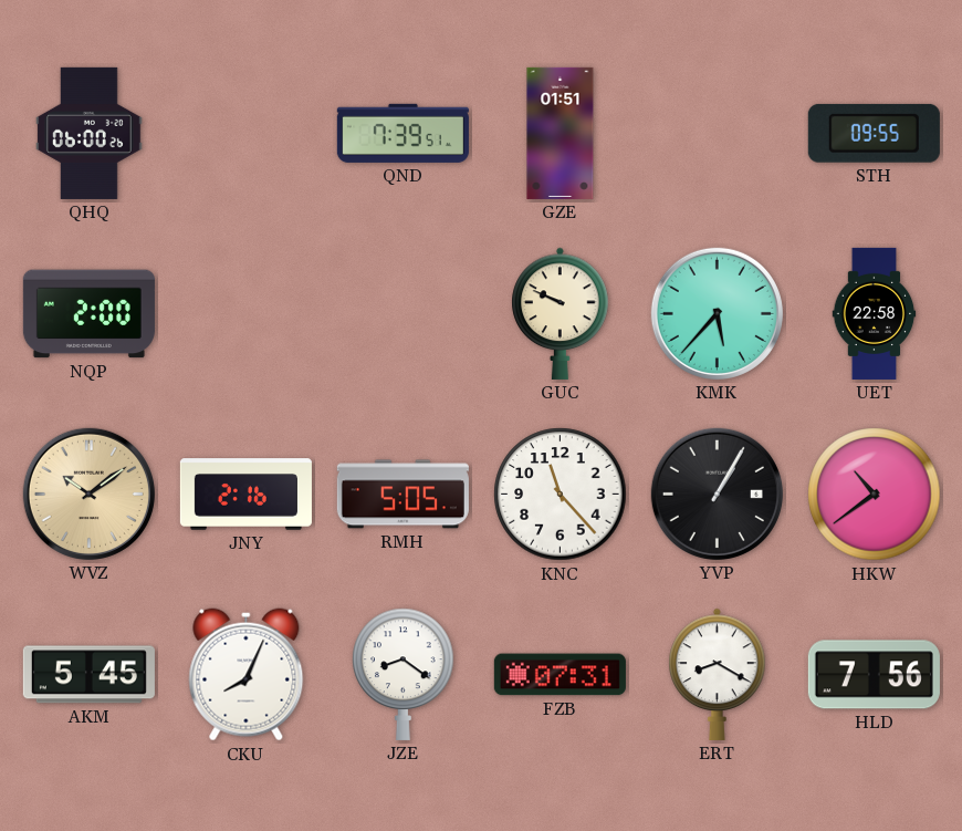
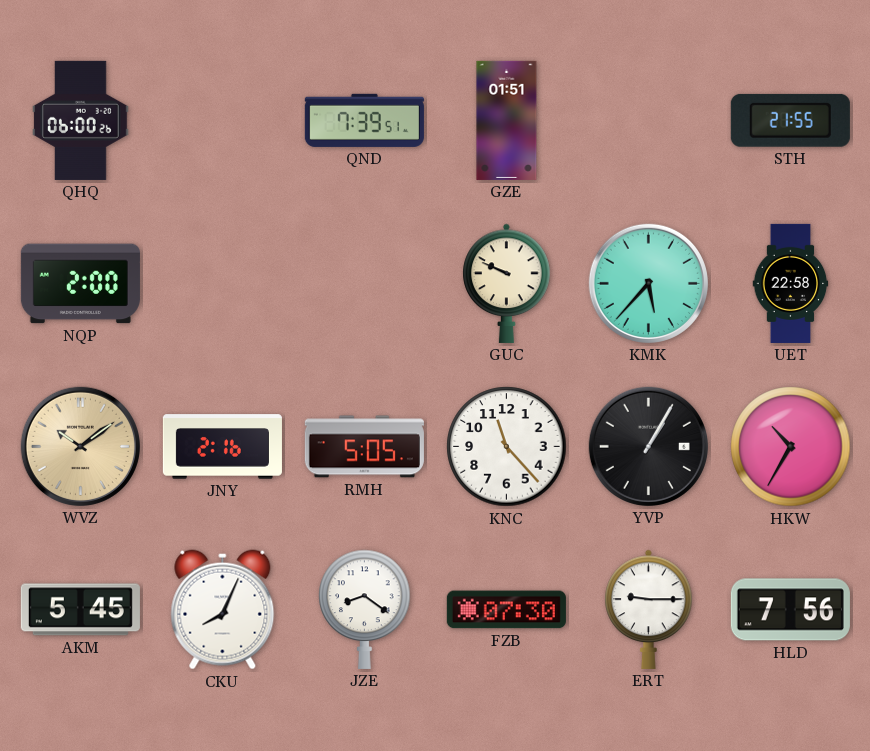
STH: 09:55 -> 21:55 (790, 120)
HKW: 10:39 -> 10:35 (791, 447)
FZB: 07:31 -> 07:30 (506, 610)
ERT: 8:20 -> 9:15 (649, 609)
